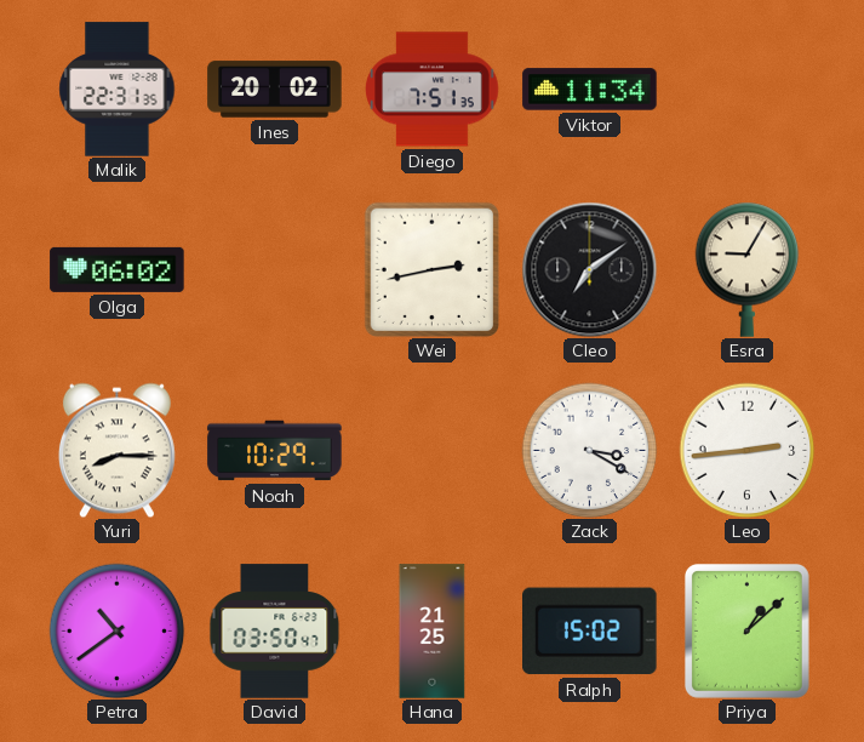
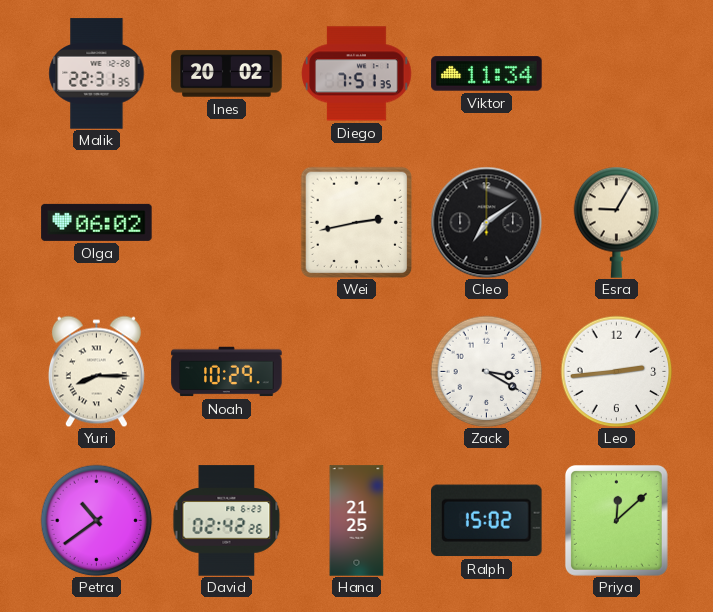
David: 03:50 -> 02:42 (227, 521)
Priya: 1:08 -> 12:08 (616, 520)
